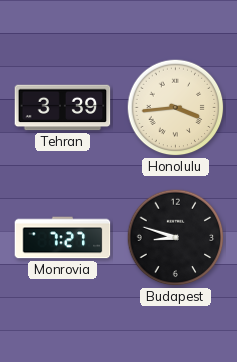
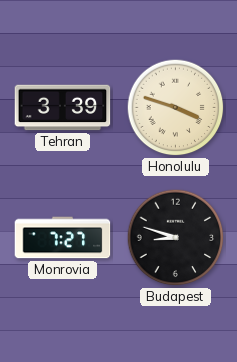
Honolulu: 3:44 -> 3:48 (176, 108)
